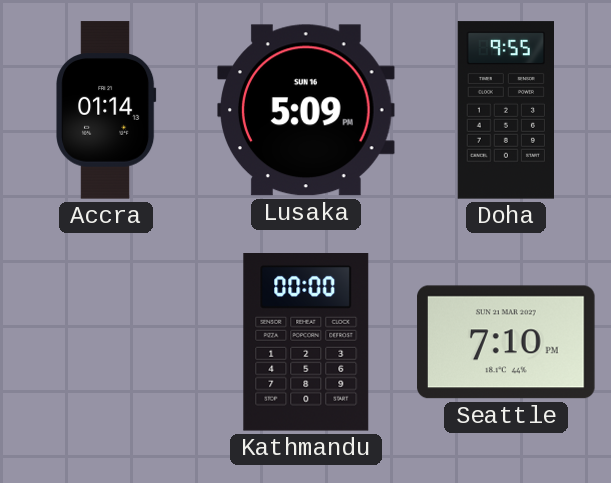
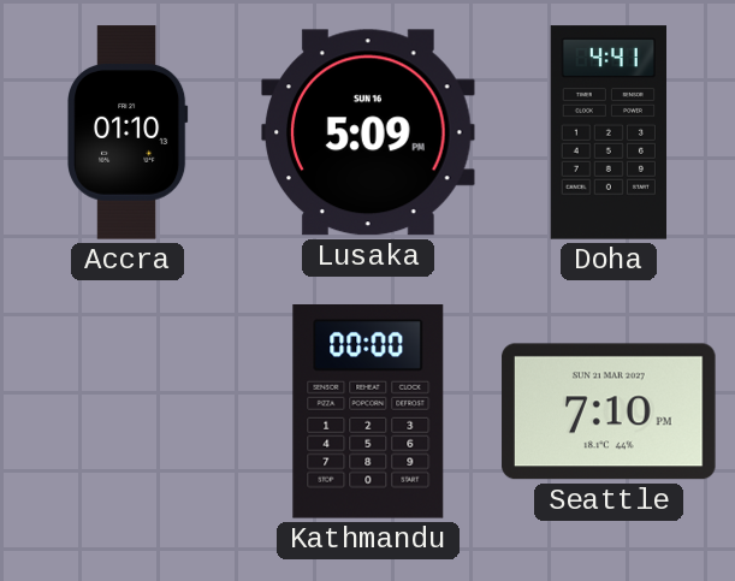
Accra: 01:14 -> 01:10 (129, 132)
Doha: 9:55 -> 4:41 (607, 132)
